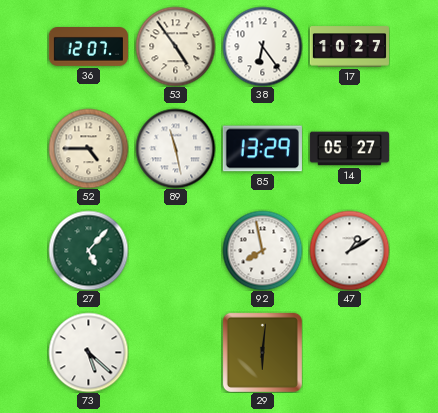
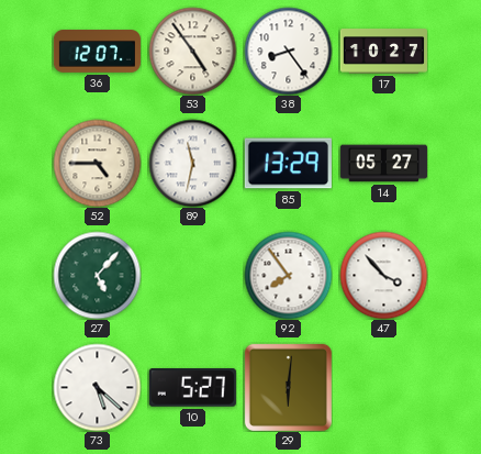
38: 6:24 -> 8:24 (288, 51)
89: 11:28 -> 11:32 (192, 163)
92: 7:58 -> 7:54 (288, 275)
47: 1:10 -> 3:53 (383, 275)
10: none -> 5:27 (192, 388)
